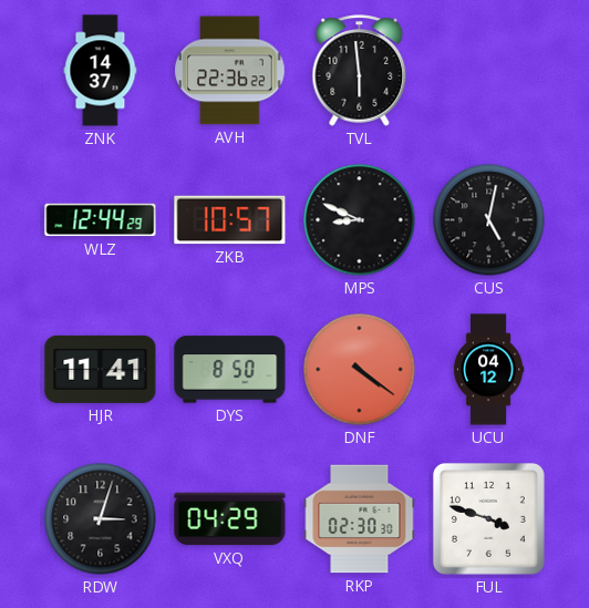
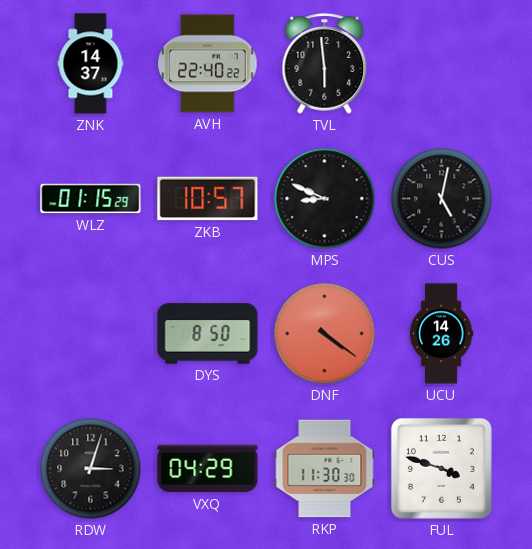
AVH: 22:36 -> 22:40 (208, 64)
WLZ: 12:44 -> 01:15 (91, 199)
HJR: 11:41 -> none (101, 369)
UCU: 04:12 -> 14:26 (441, 334)
RKP: 02:30 -> 11:30 (325, 469)
